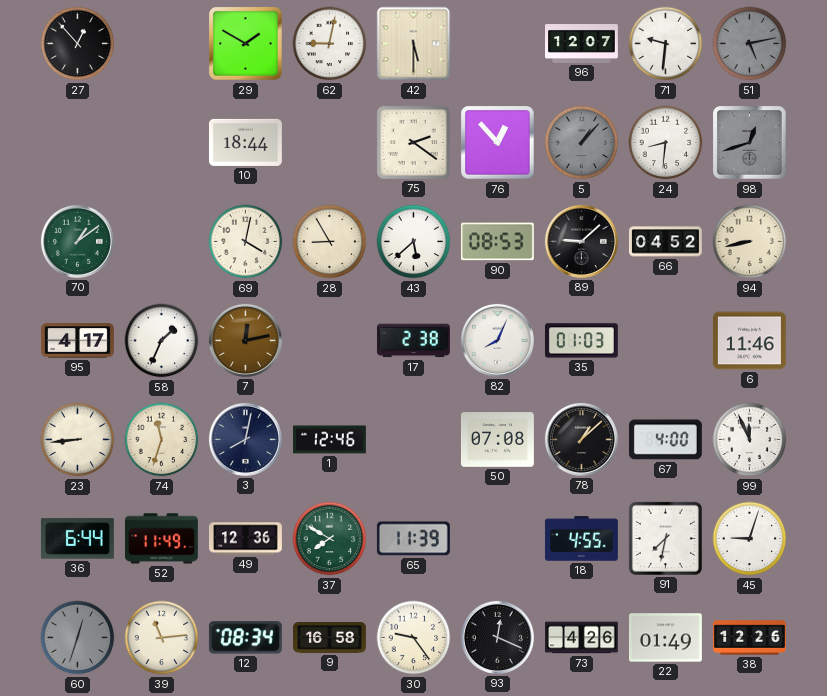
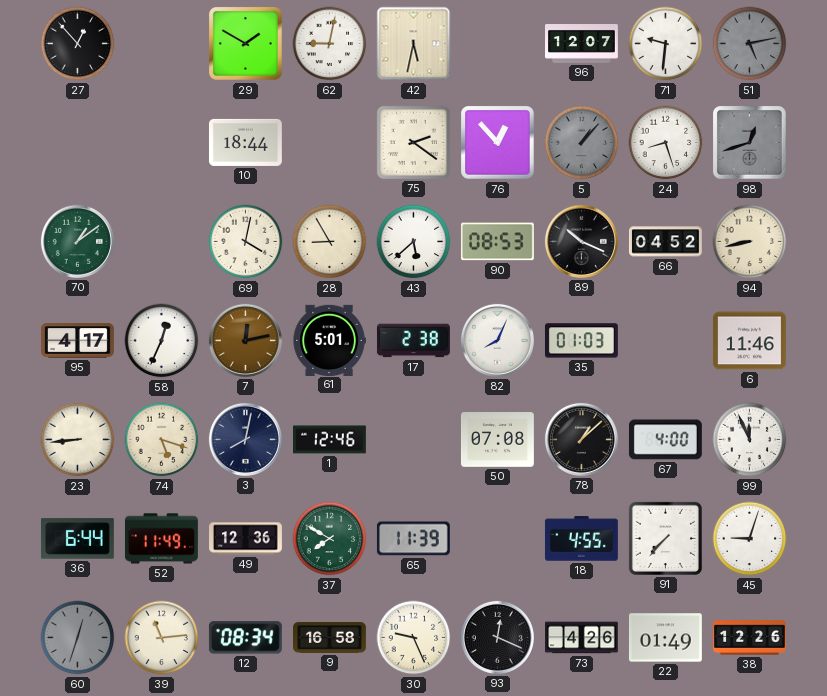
42: 5:30 -> 5:32 (414, 44)
24: 8:31 -> 8:27 (666, 143)
89: 9:08 -> 10:19 (581, 241)
58: 1:34 -> 12:34 (162, 341)
61: none -> 5:01 (329, 340)
74: 11:33 -> 5:18 (162, 440)
91: 7:32 -> 7:37 (665, 538)
30: 9:24 -> 9:26 (414, 638)
